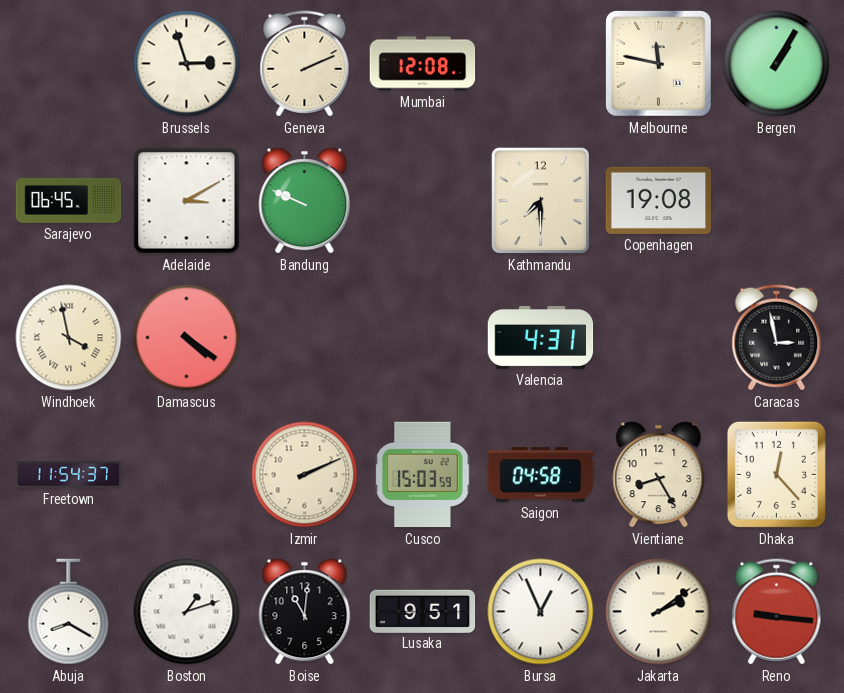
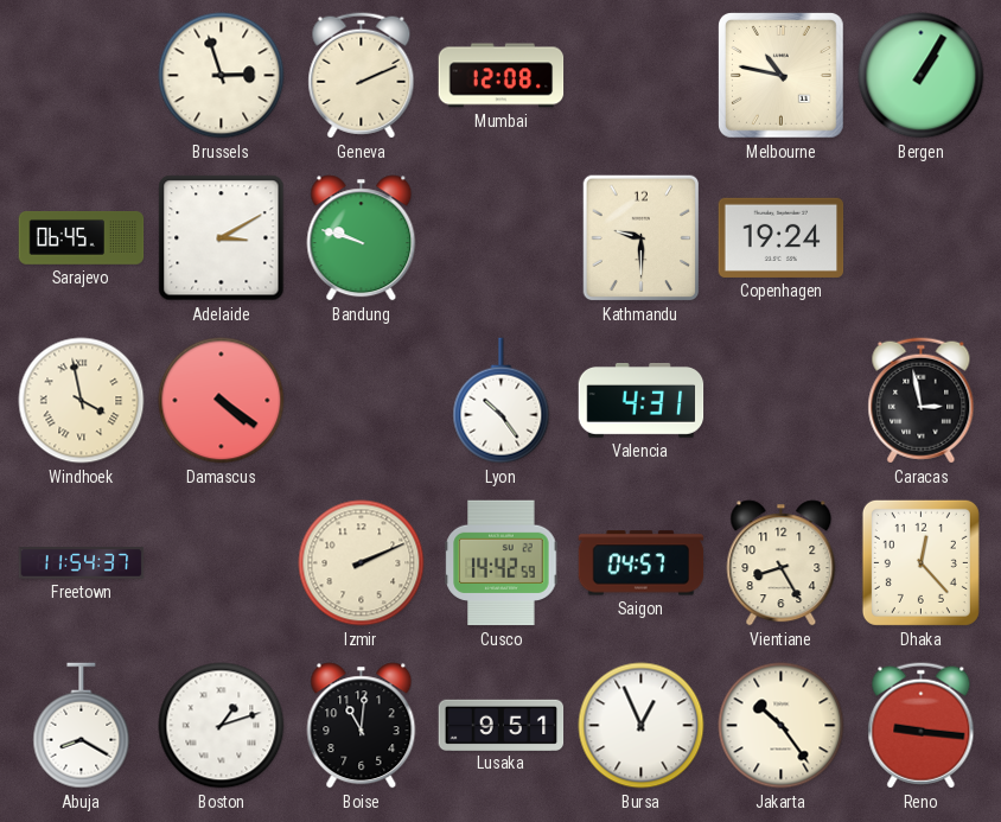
Melbourne: 11:47 -> 10:47 (782, 76)
Bandung: 9:49 -> 9:48 (362, 238)
Kathmandu: 7:30 -> 9:30 (642, 238)
Copenhagen: 19:08 -> 19:24 (782, 237)
Lyon: none -> 10:24 (502, 401)
Cusco: 15:03 -> 14:42 (502, 563)
Saigon: 04:58 -> 04:57 (642, 563)
Jakarta: 2:09 -> 10:24 (782, 726)
